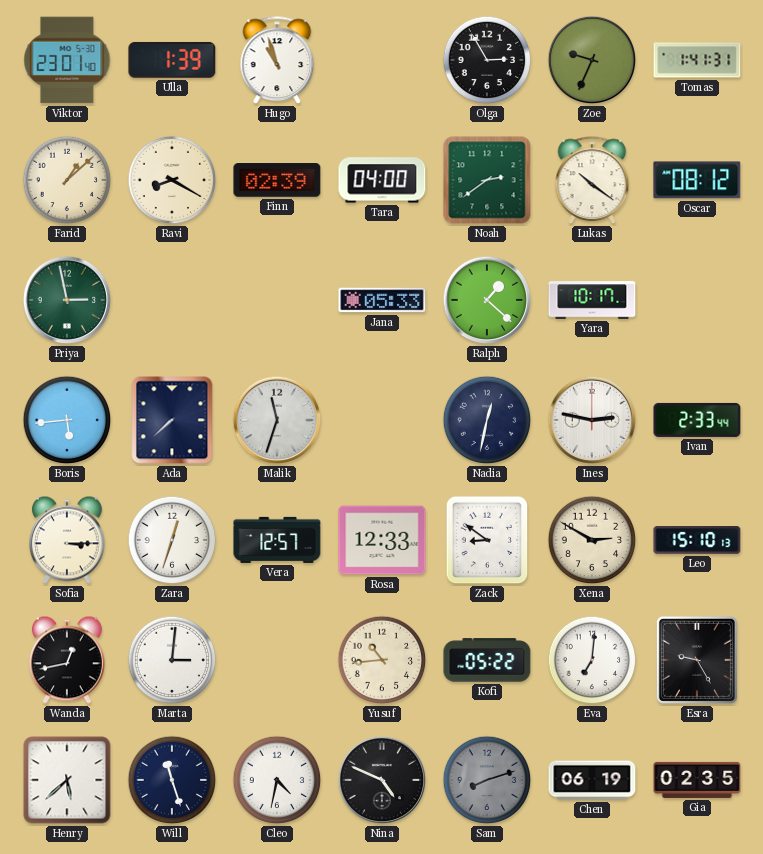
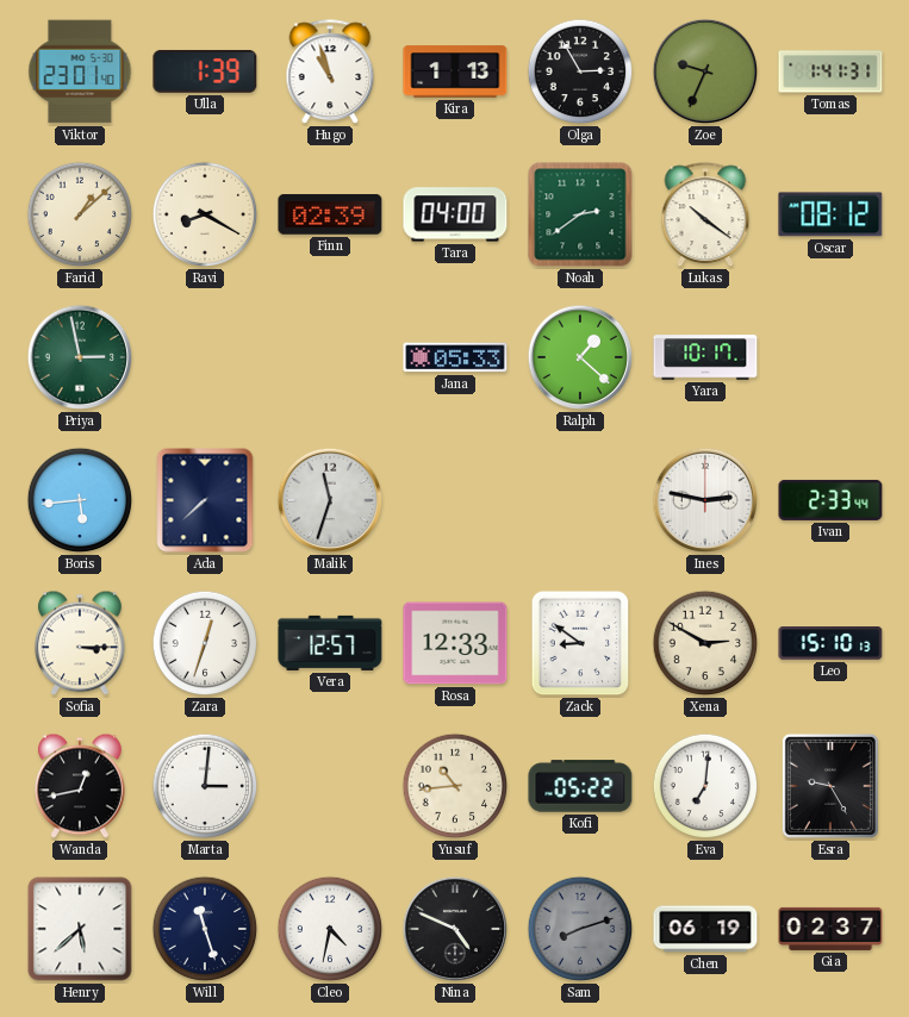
Kira: none -> 1:13 (455, 71)
Nadia: 12:32 -> none (487, 420)
Gia: 02:35 -> 02:37 (830, 929)
